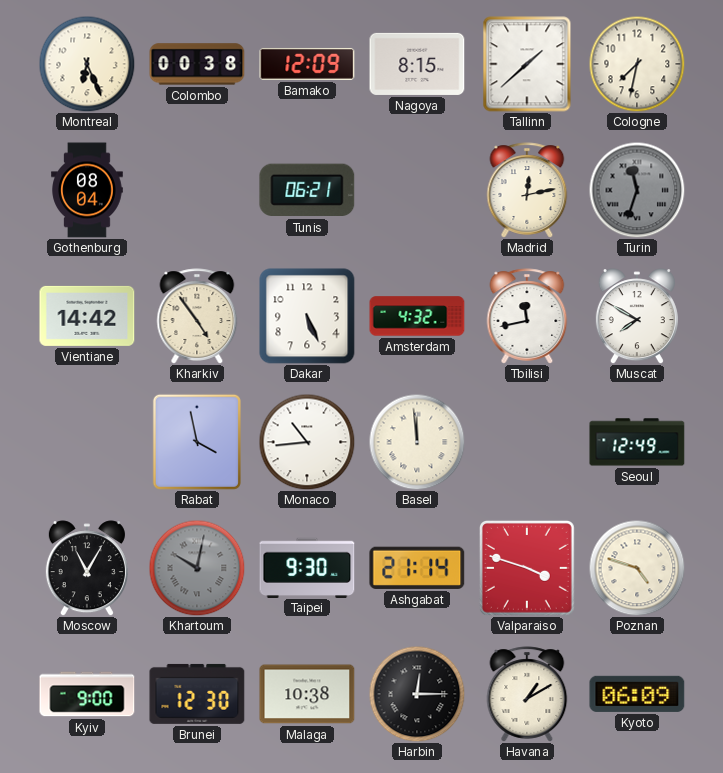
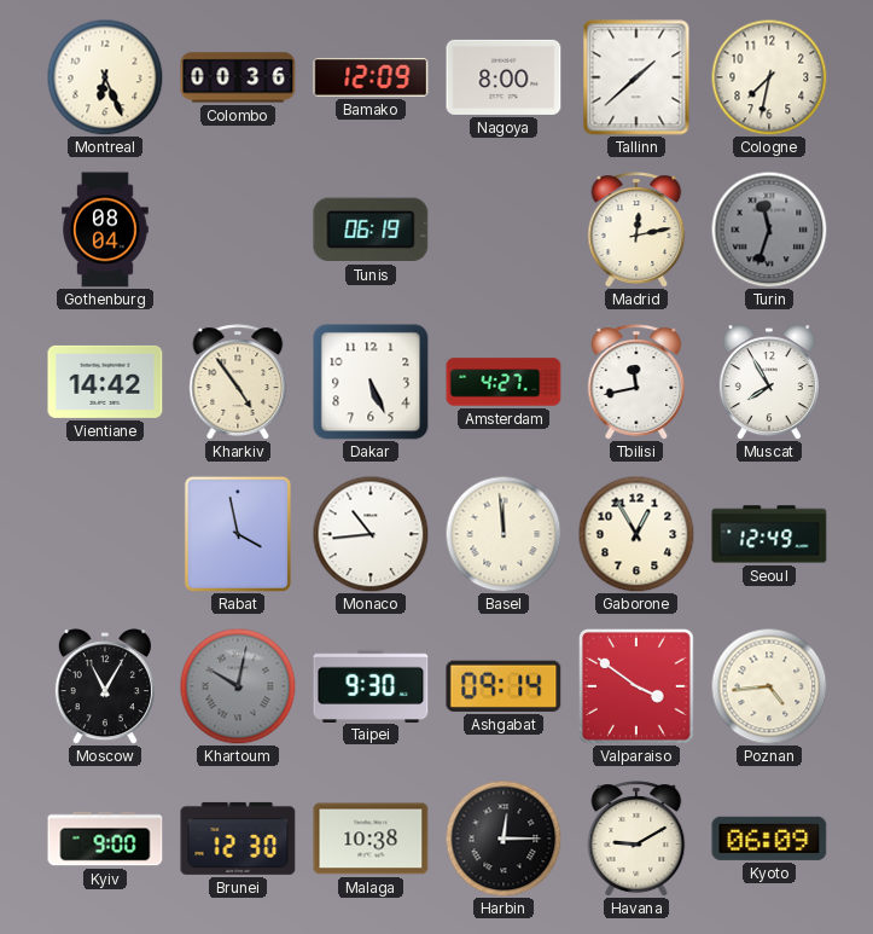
Colombo: 00:38 -> 00:36 (238, 77)
Nagoya: 8:15 -> 8:00 (504, 77)
Tunis: 06:21 -> 06:19 (371, 230)
Amsterdam: 4:32 -> 4:27 (504, 382)
Muscat: 7:50 -> 7:55 (769, 382)
Gaborone: none -> 12:55 (636, 534)
Ashgabat: 21:14 -> 09:14 (504, 686)
Valparaiso: 3:48 -> 3:51 (636, 686)
Poznan: 4:48 -> 4:44 (769, 686)
Havana: 1:10 -> 9:10 (636, 839)
